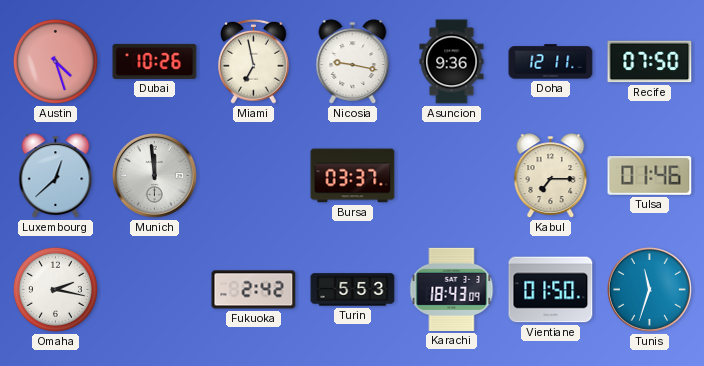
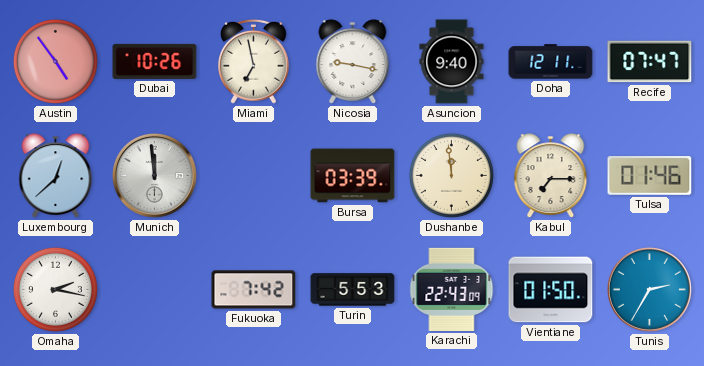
Austin: 4:27 -> 4:54 (55, 61)
Asuncion: 9:36 -> 9:40 (452, 62)
Recife: 07:50 -> 07:47 (650, 62)
Bursa: 03:37 -> 03:39 (353, 176)
Dushanbe: none -> 11:59 (451, 175)
Fukuoka: 2:42 -> 7:42 (254, 290)
Karachi: 18:43 -> 22:43 (452, 289)
Tunis: 11:33 -> 2:35 (649, 289)
